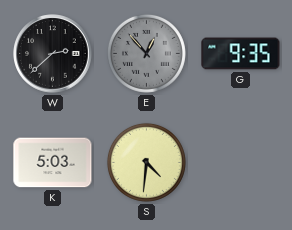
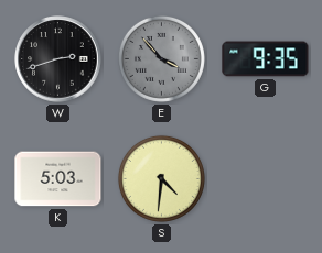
W: 2:38 -> 2:42 (58, 59)
E: 12:53 -> 3:53 (161, 58)
